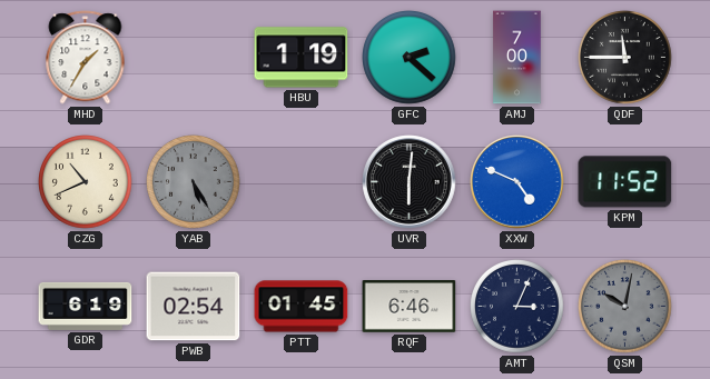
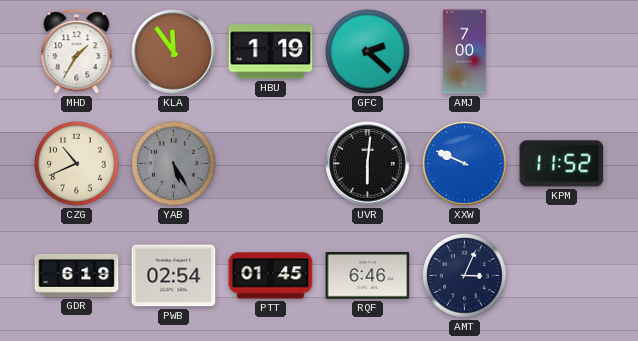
KLA: none -> 11:54 (174, 52)
QDF: 11:45 -> none (625, 58)
XXW: 4:49 -> 9:49 (465, 164)
QSM: 10:02 -> none (625, 307)
